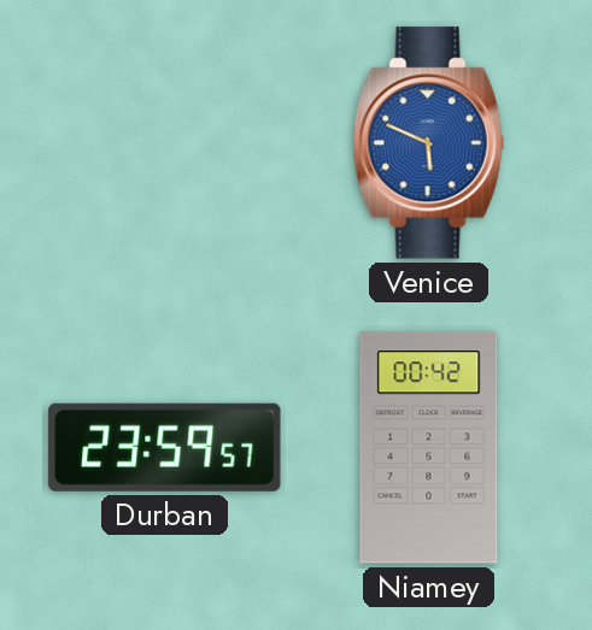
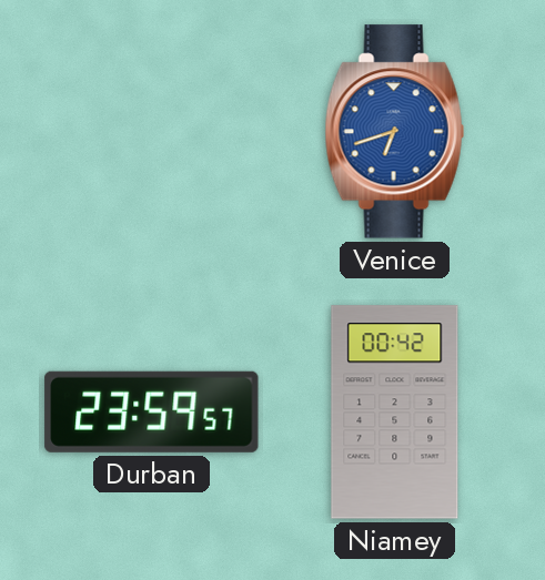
Venice: 5:49 -> 6:42 (394, 132)
